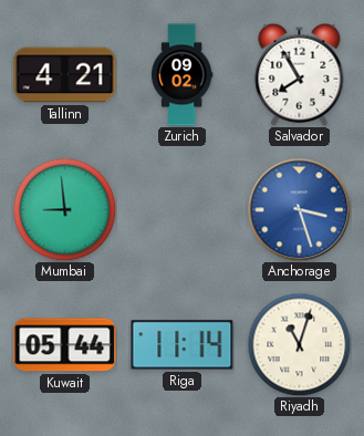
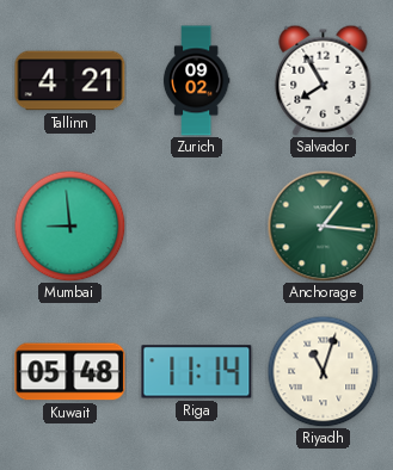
Anchorage: 3:27 -> 1:16 (323, 225)
Anchorage dial: blue -> green (323, 225)
Kuwait: 05:44 -> 05:48 (70, 372)
